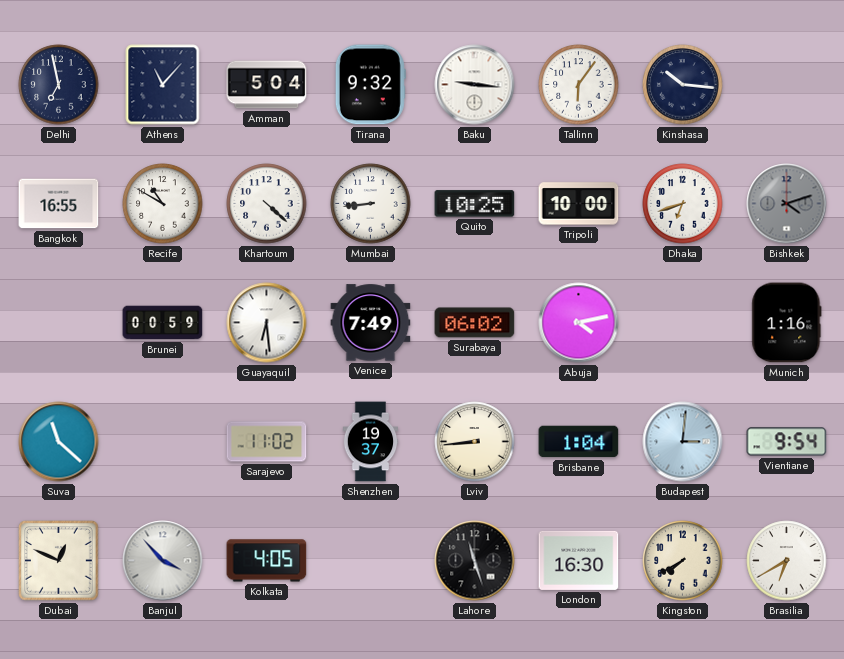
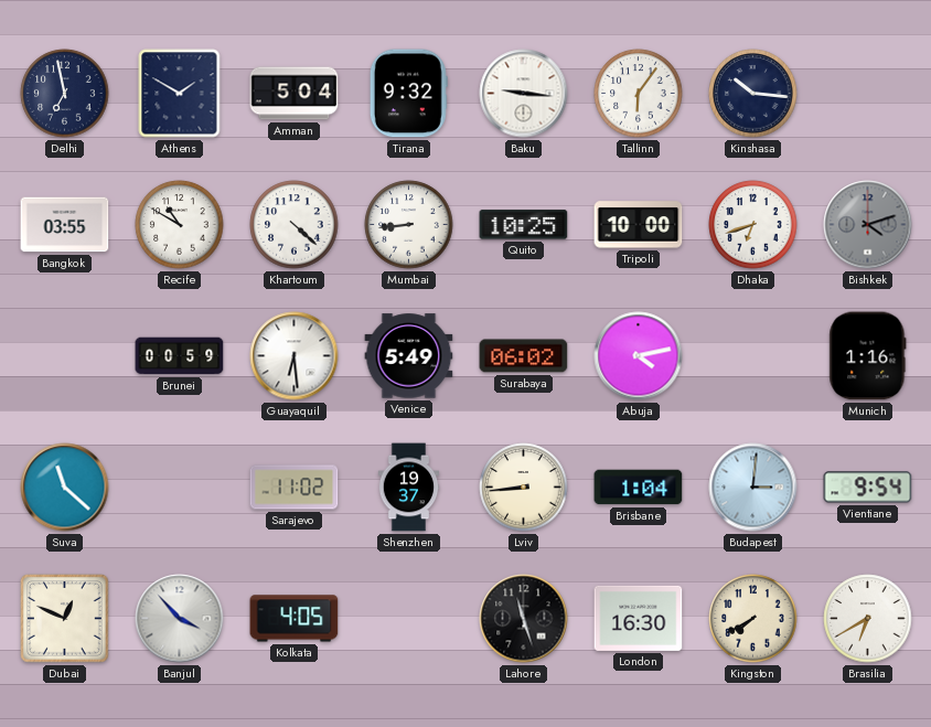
Athens: 11:07 -> 1:50 (180, 94)
Bangkok: 16:55 -> 03:55 (65, 225)
Venice: 7:49 -> 5:49 (409, 356)
